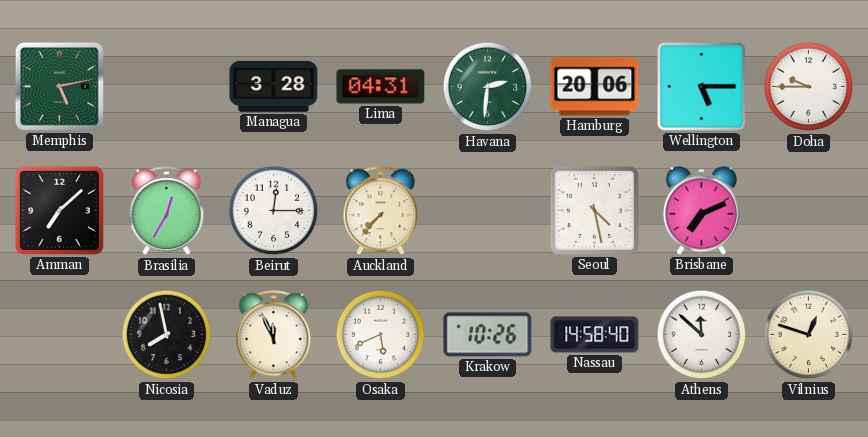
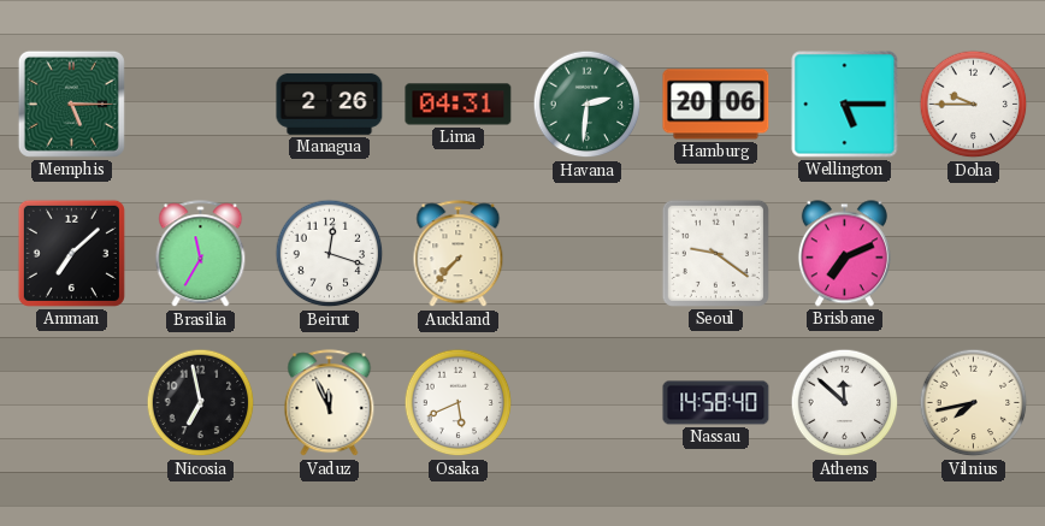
Memphis: 5:13 -> 5:15 (71, 104)
Managua: 3:28 -> 2:26 (330, 104)
Brasilia: 12:35 -> 11:35 (201, 254)
Beirut: 12:15 -> 12:18 (330, 254)
Seoul: 4:28 -> 9:21 (715, 253)
Nicosia: 7:58 -> 6:58 (201, 403)
Krakow: 10:26 -> none (488, 335)
Vilnius: 12:48 -> 7:43 (974, 403)
